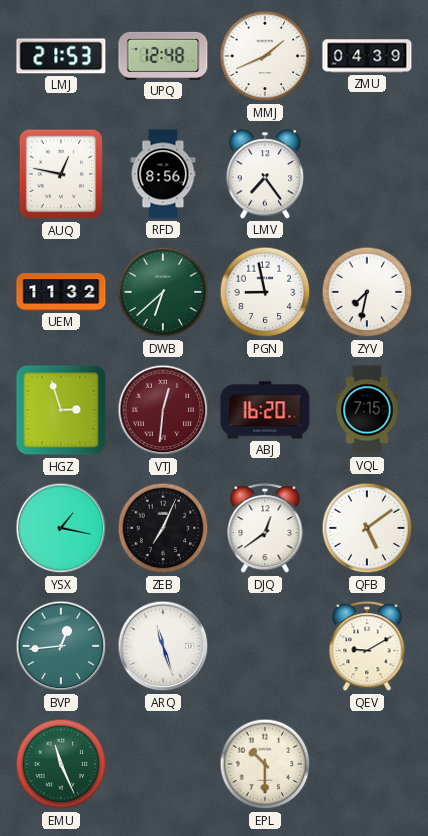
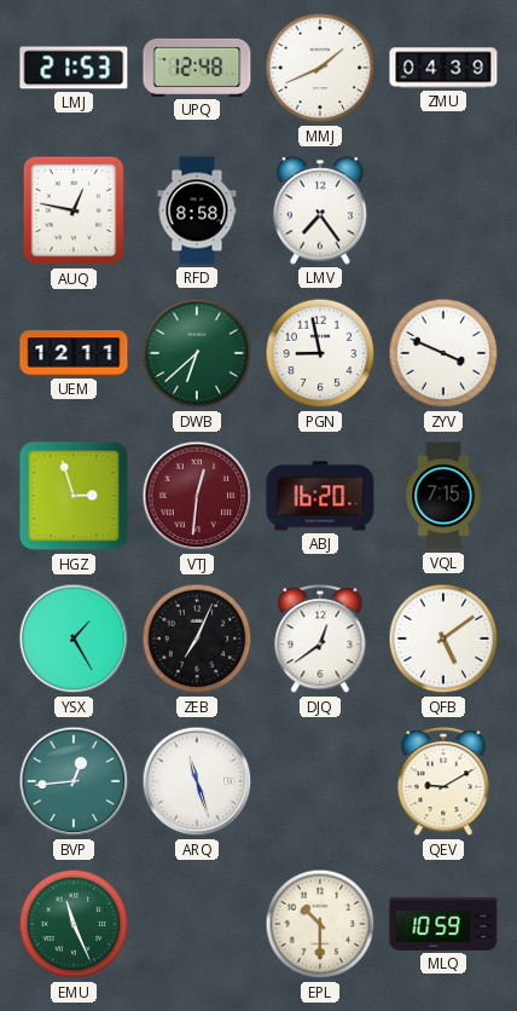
RFD: 8:56 -> 8:58 (197, 210)
UEM: 11:32 -> 12:11 (74, 353)
ZYV: 7:32 -> 3:49 (443, 353)
YSX: 1:17 -> 1:25 (74, 639)
MLQ: none -> 10:59 (443, 924)
